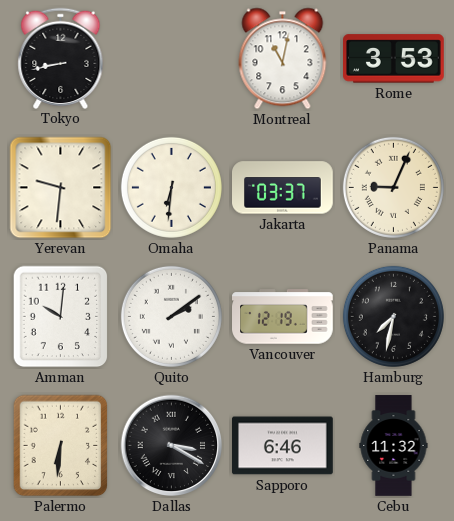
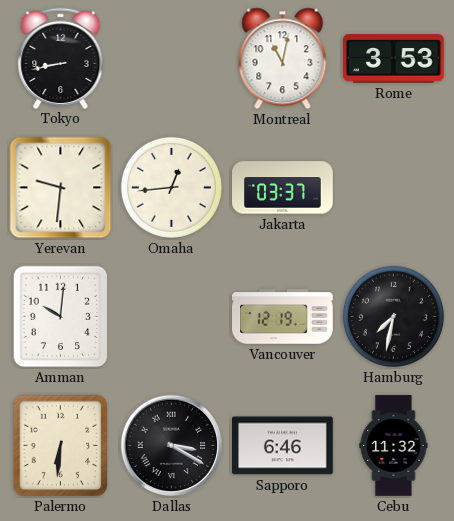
Omaha: 6:31 -> 12:44 (171, 187)
Panama: 9:04 -> none (393, 187)
Quito: 2:09 -> none (171, 316)
